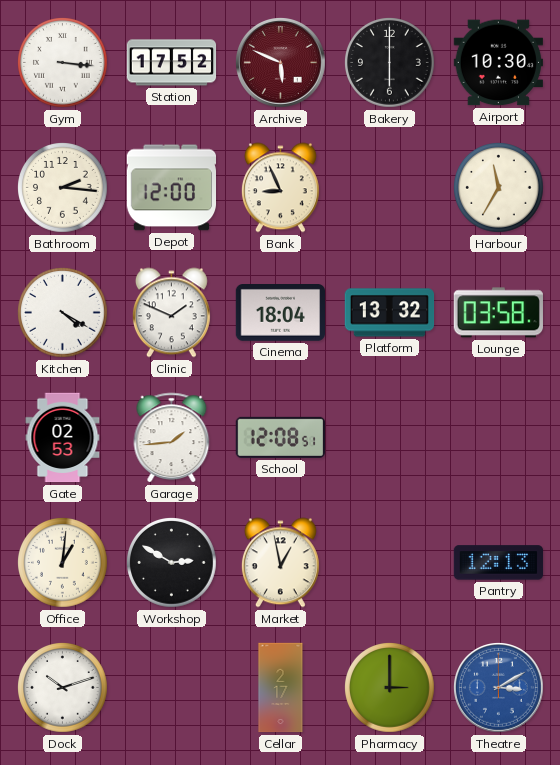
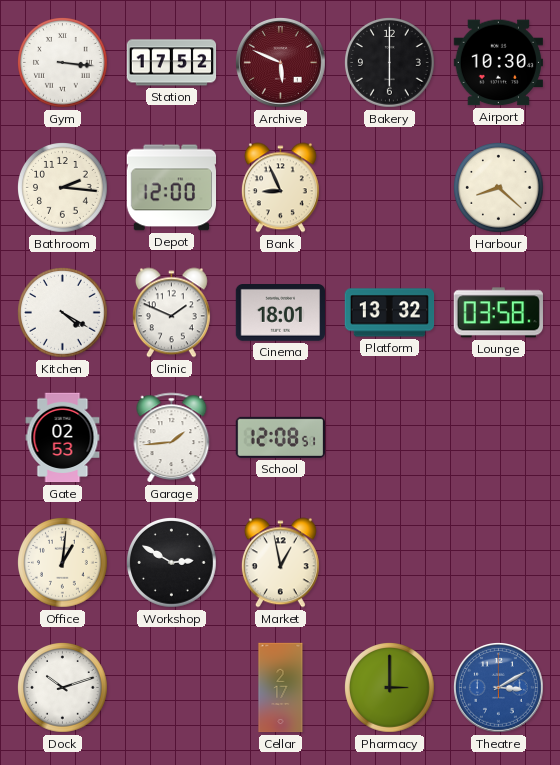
Harbour: 11:35 -> 8:22 (499, 188)
Cinema: 18:04 -> 18:01 (280, 313)
Pantry: 12:13 -> none (499, 563)
